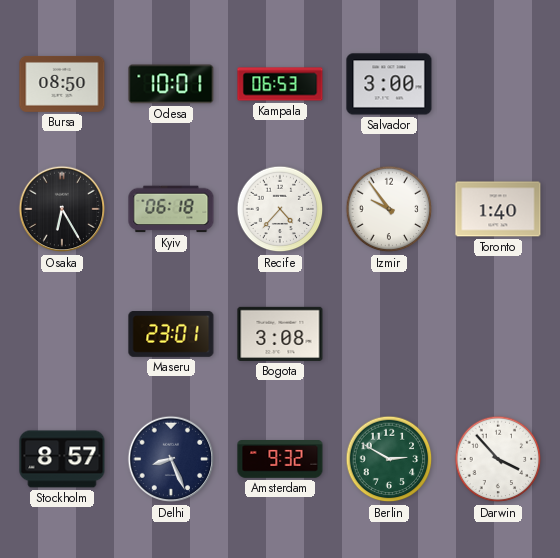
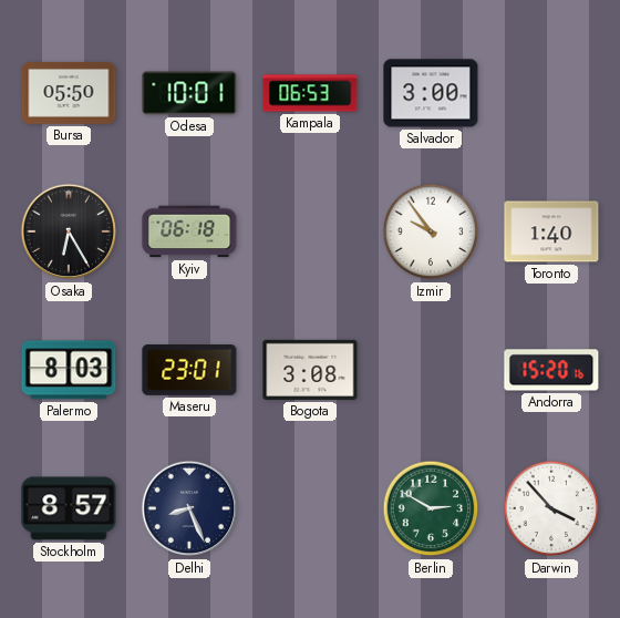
Bursa: 08:50 -> 05:50 (69, 93)
Recife: 4:37 -> none (280, 209)
Palermo: none -> 8:03 (69, 370)
Andorra: none -> 15:20 (551, 370)
Amsterdam: 9:32 -> none (280, 459)
